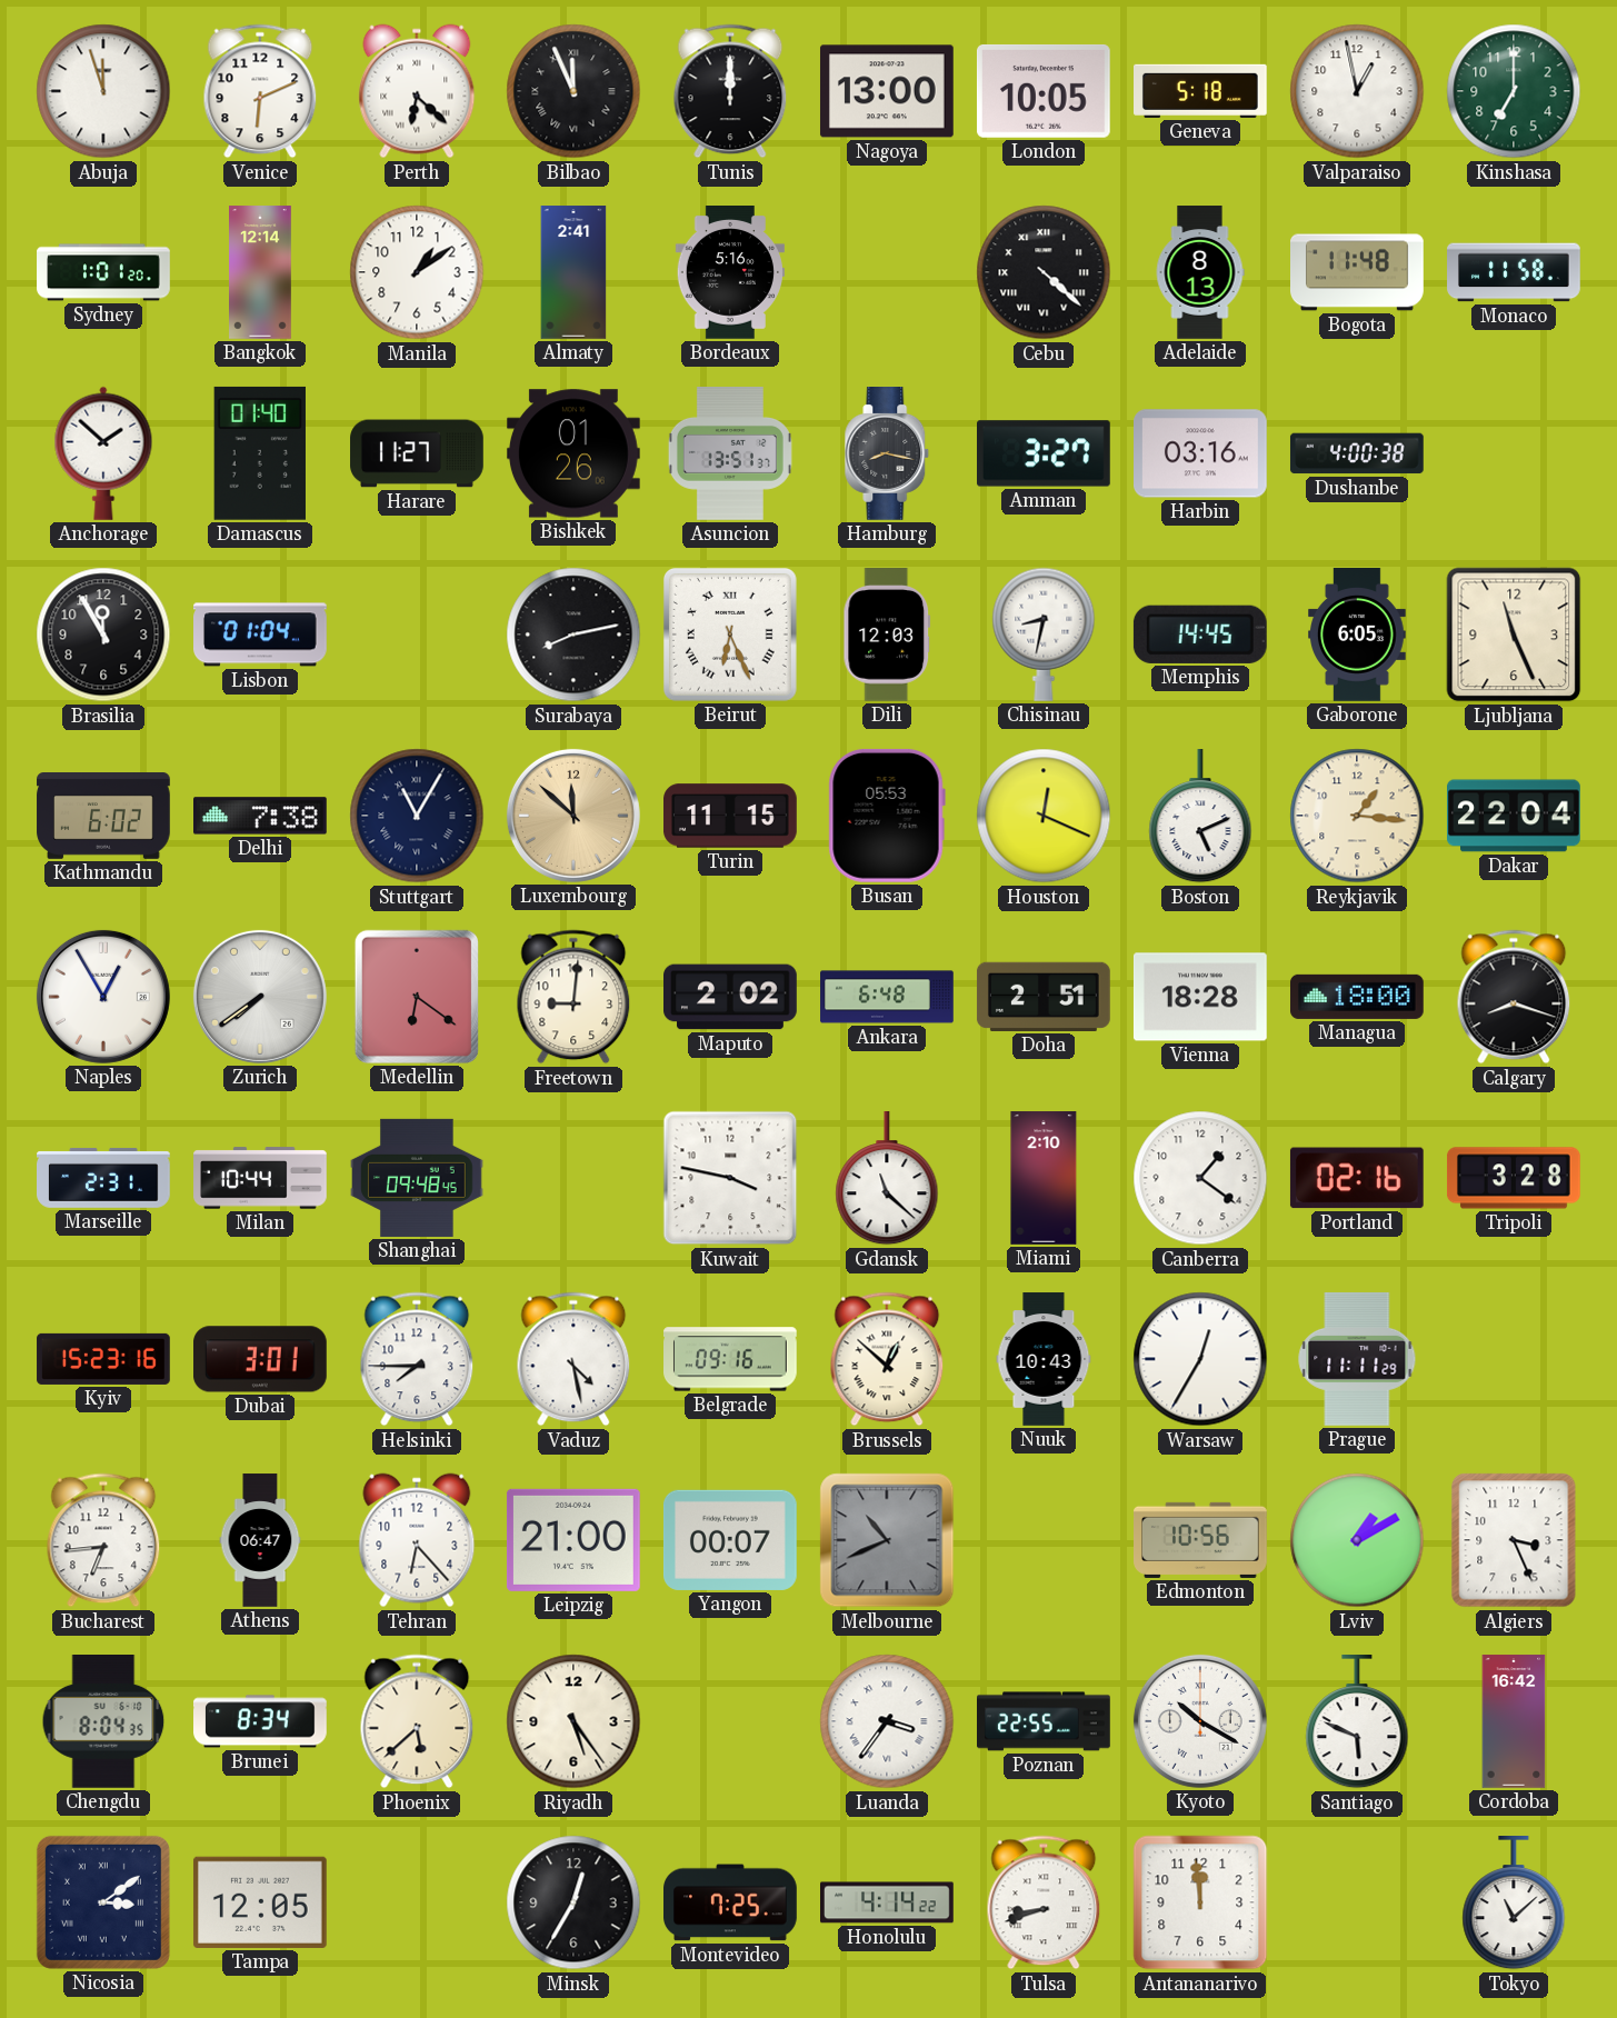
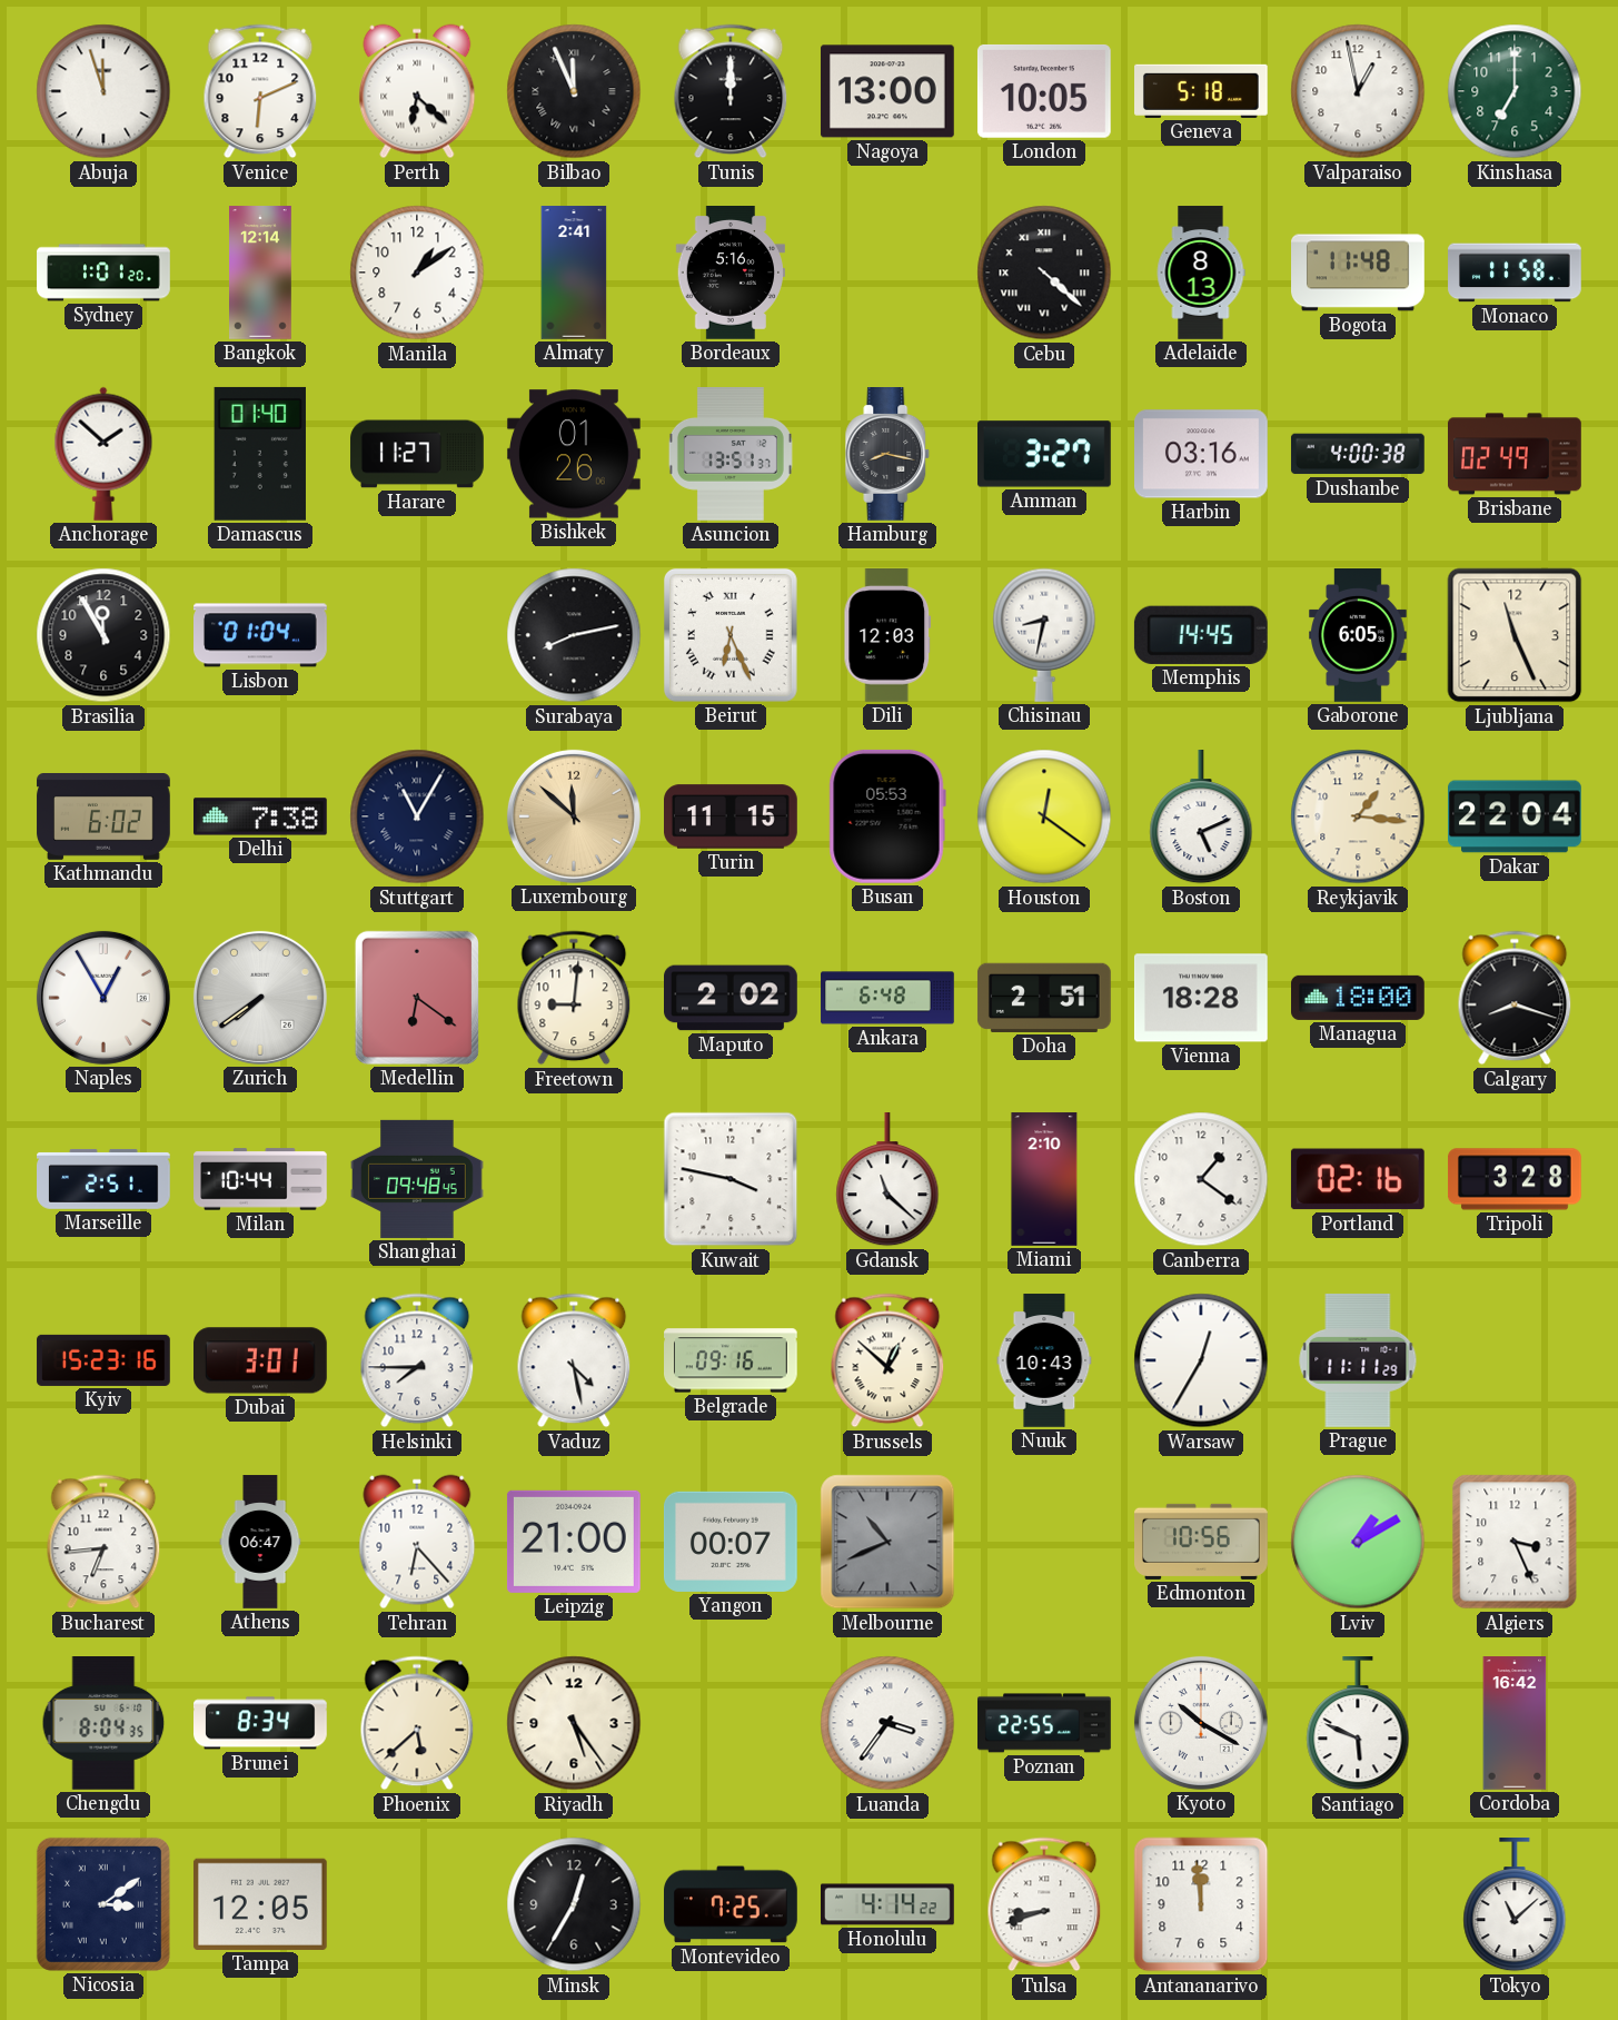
Brisbane: none -> 02:49 (1516, 454)
Houston: 12:19 -> 12:21 (1044, 816)
Marseille: 2:31 -> 2:51 (105, 1179)
